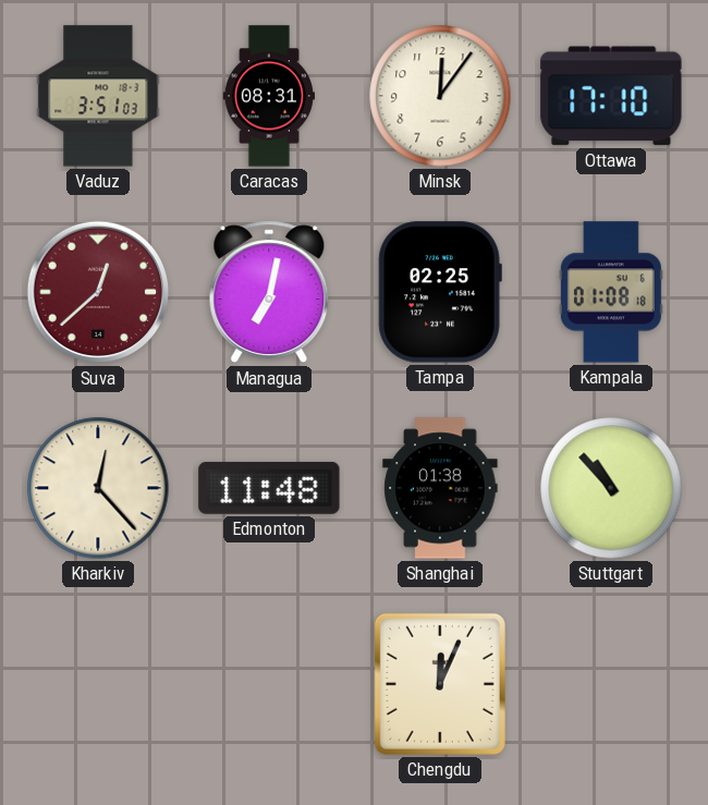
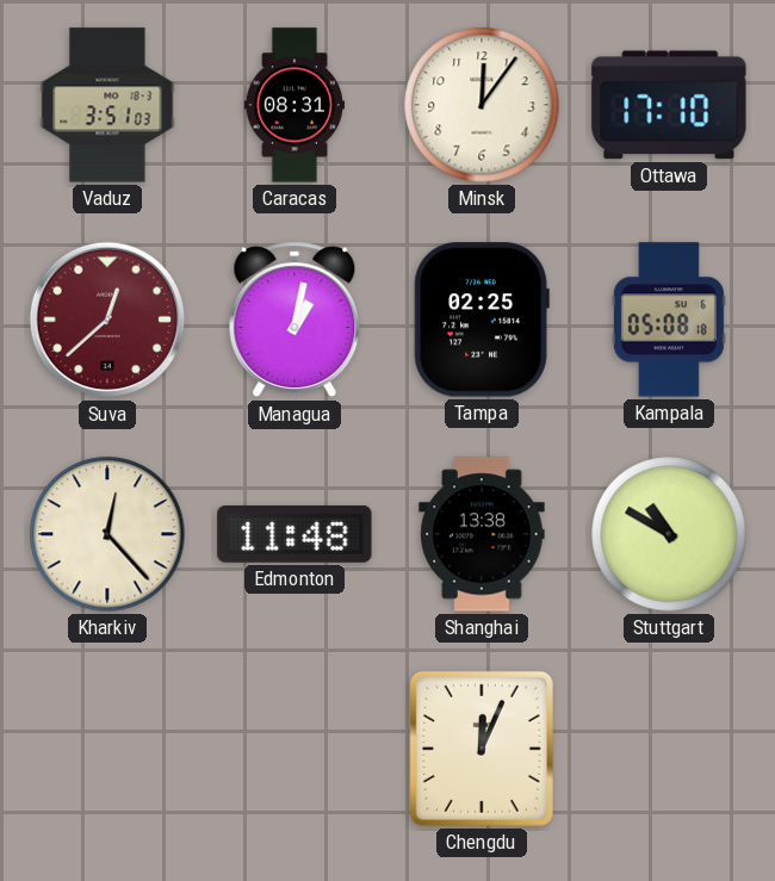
Managua: 7:02 -> 1:02 (294, 319)
Kampala: 01:08 -> 05:08 (669, 319)
Shanghai: 01:38 -> 13:38 (482, 534)
Stuttgart: 10:53 -> 10:50 (669, 534)
